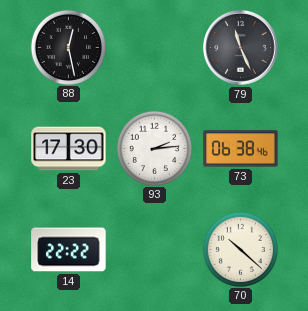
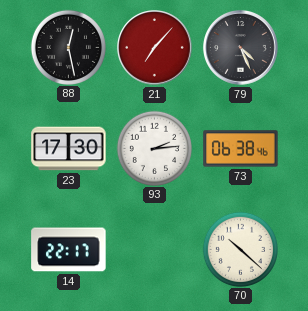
21: none -> 7:07 (155, 48)
79: 11:26 -> 4:26 (241, 48)
14: 22:22 -> 22:17 (69, 250)
